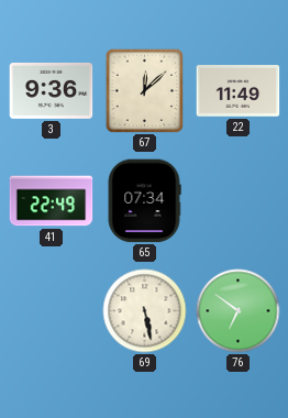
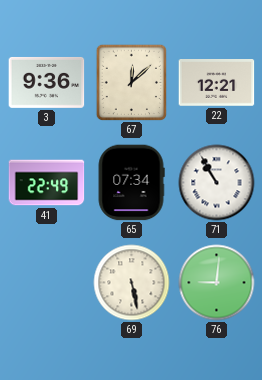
22: 11:49 -> 12:21 (217, 83)
71: none -> 10:55 (217, 183)
76: 6:51 -> 9:01 (217, 283)
